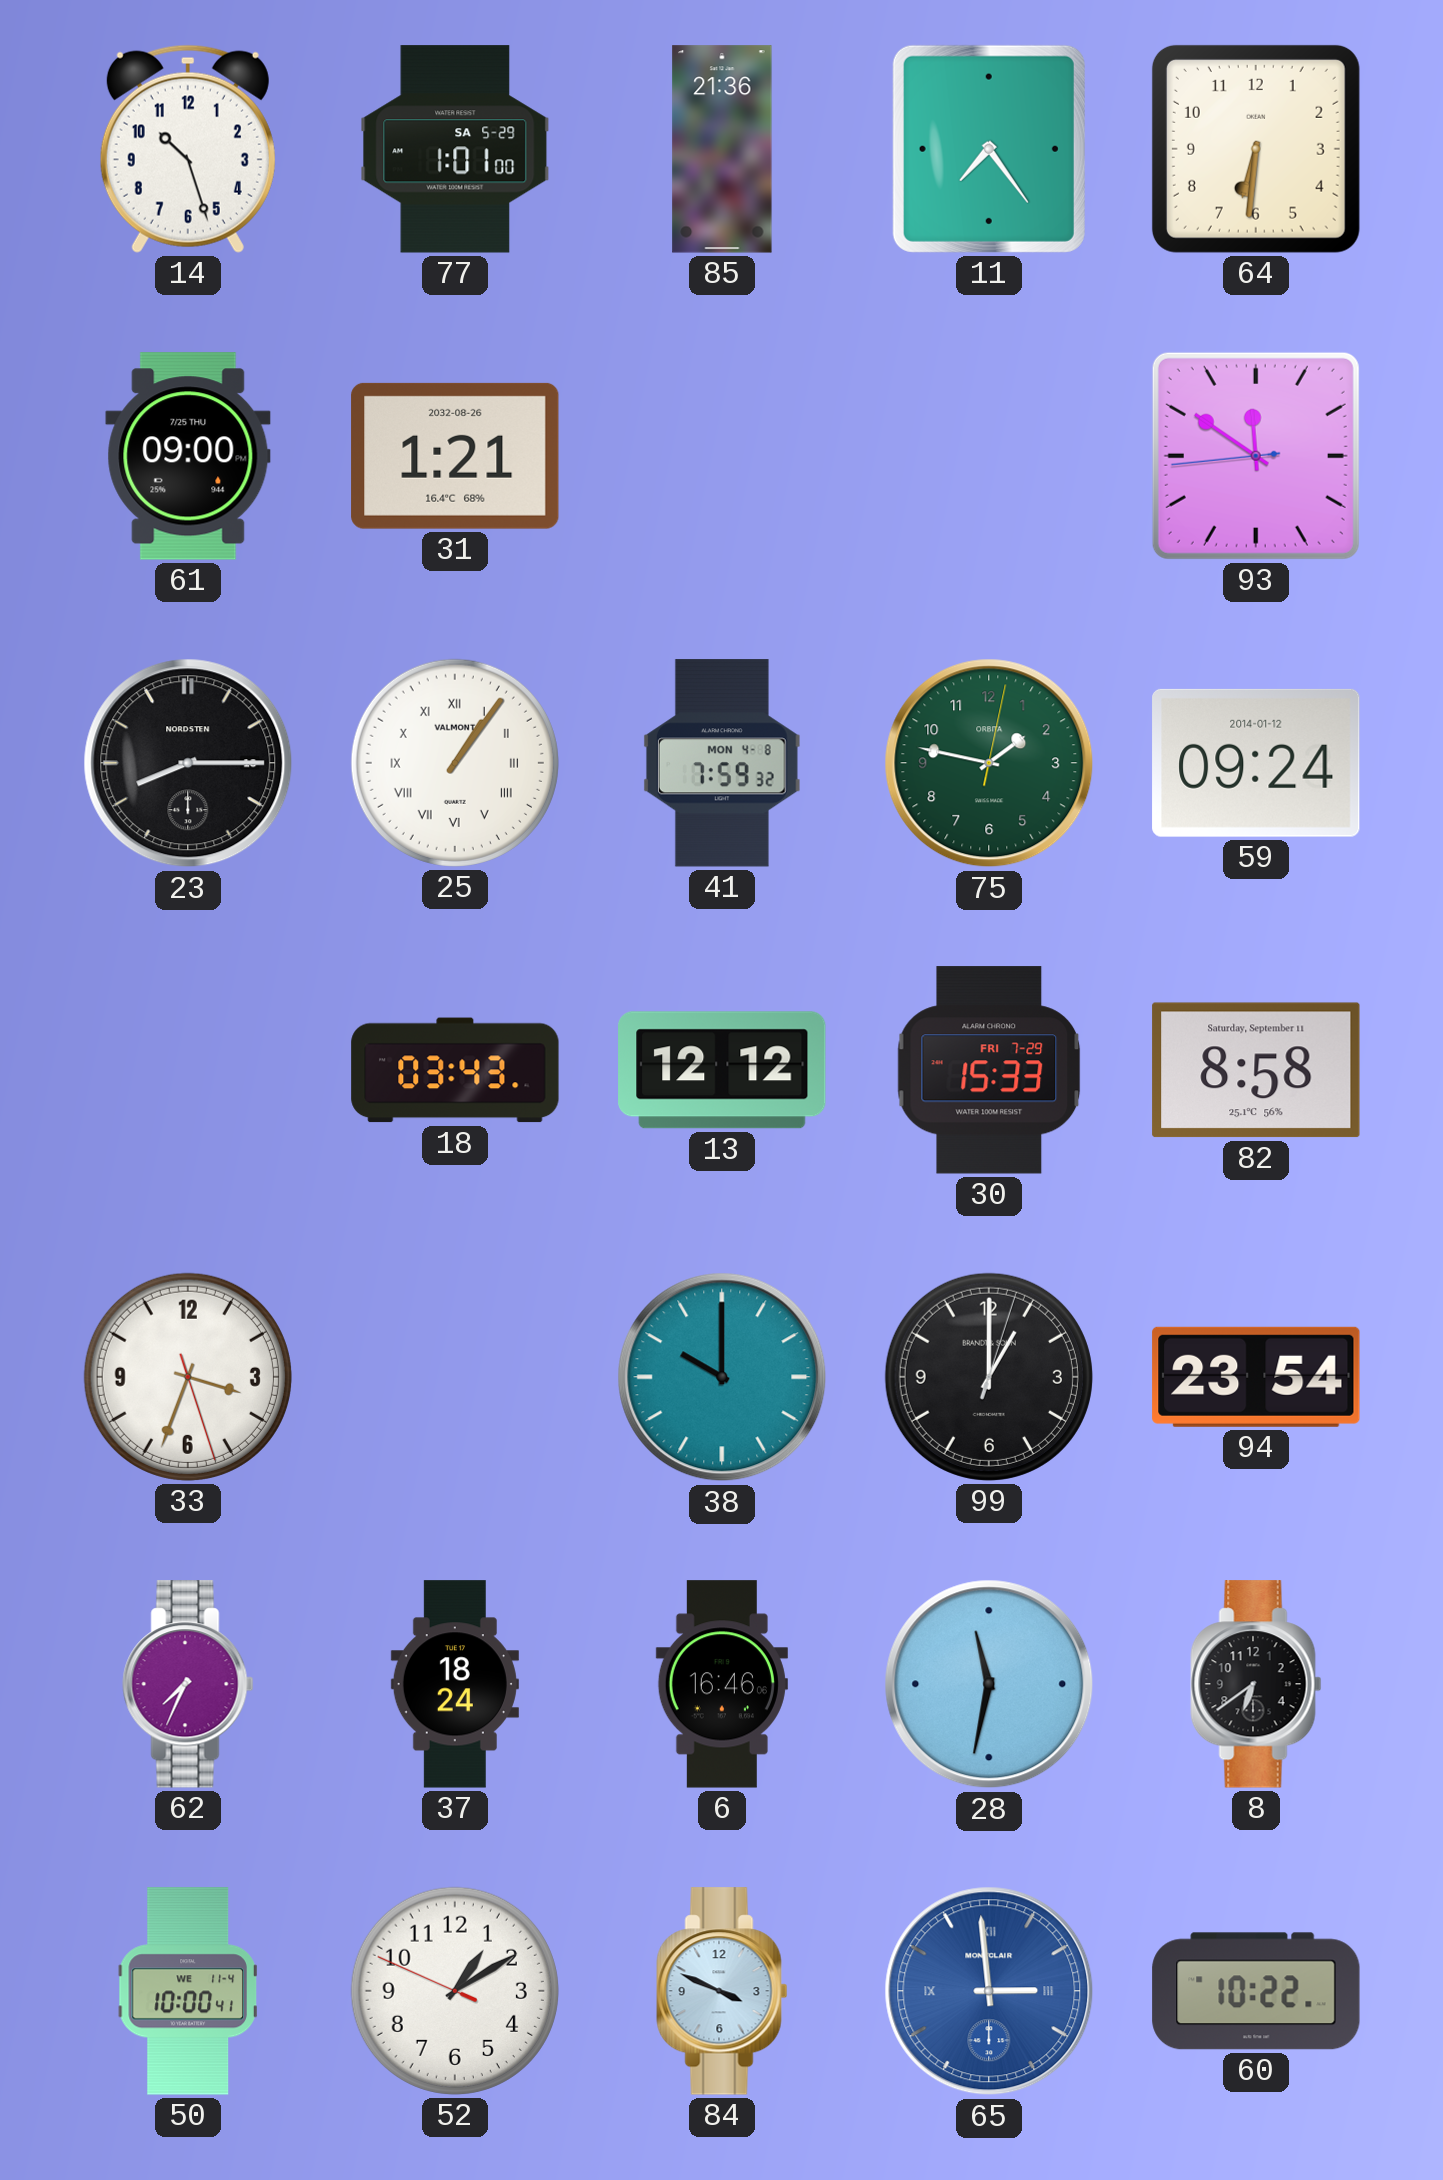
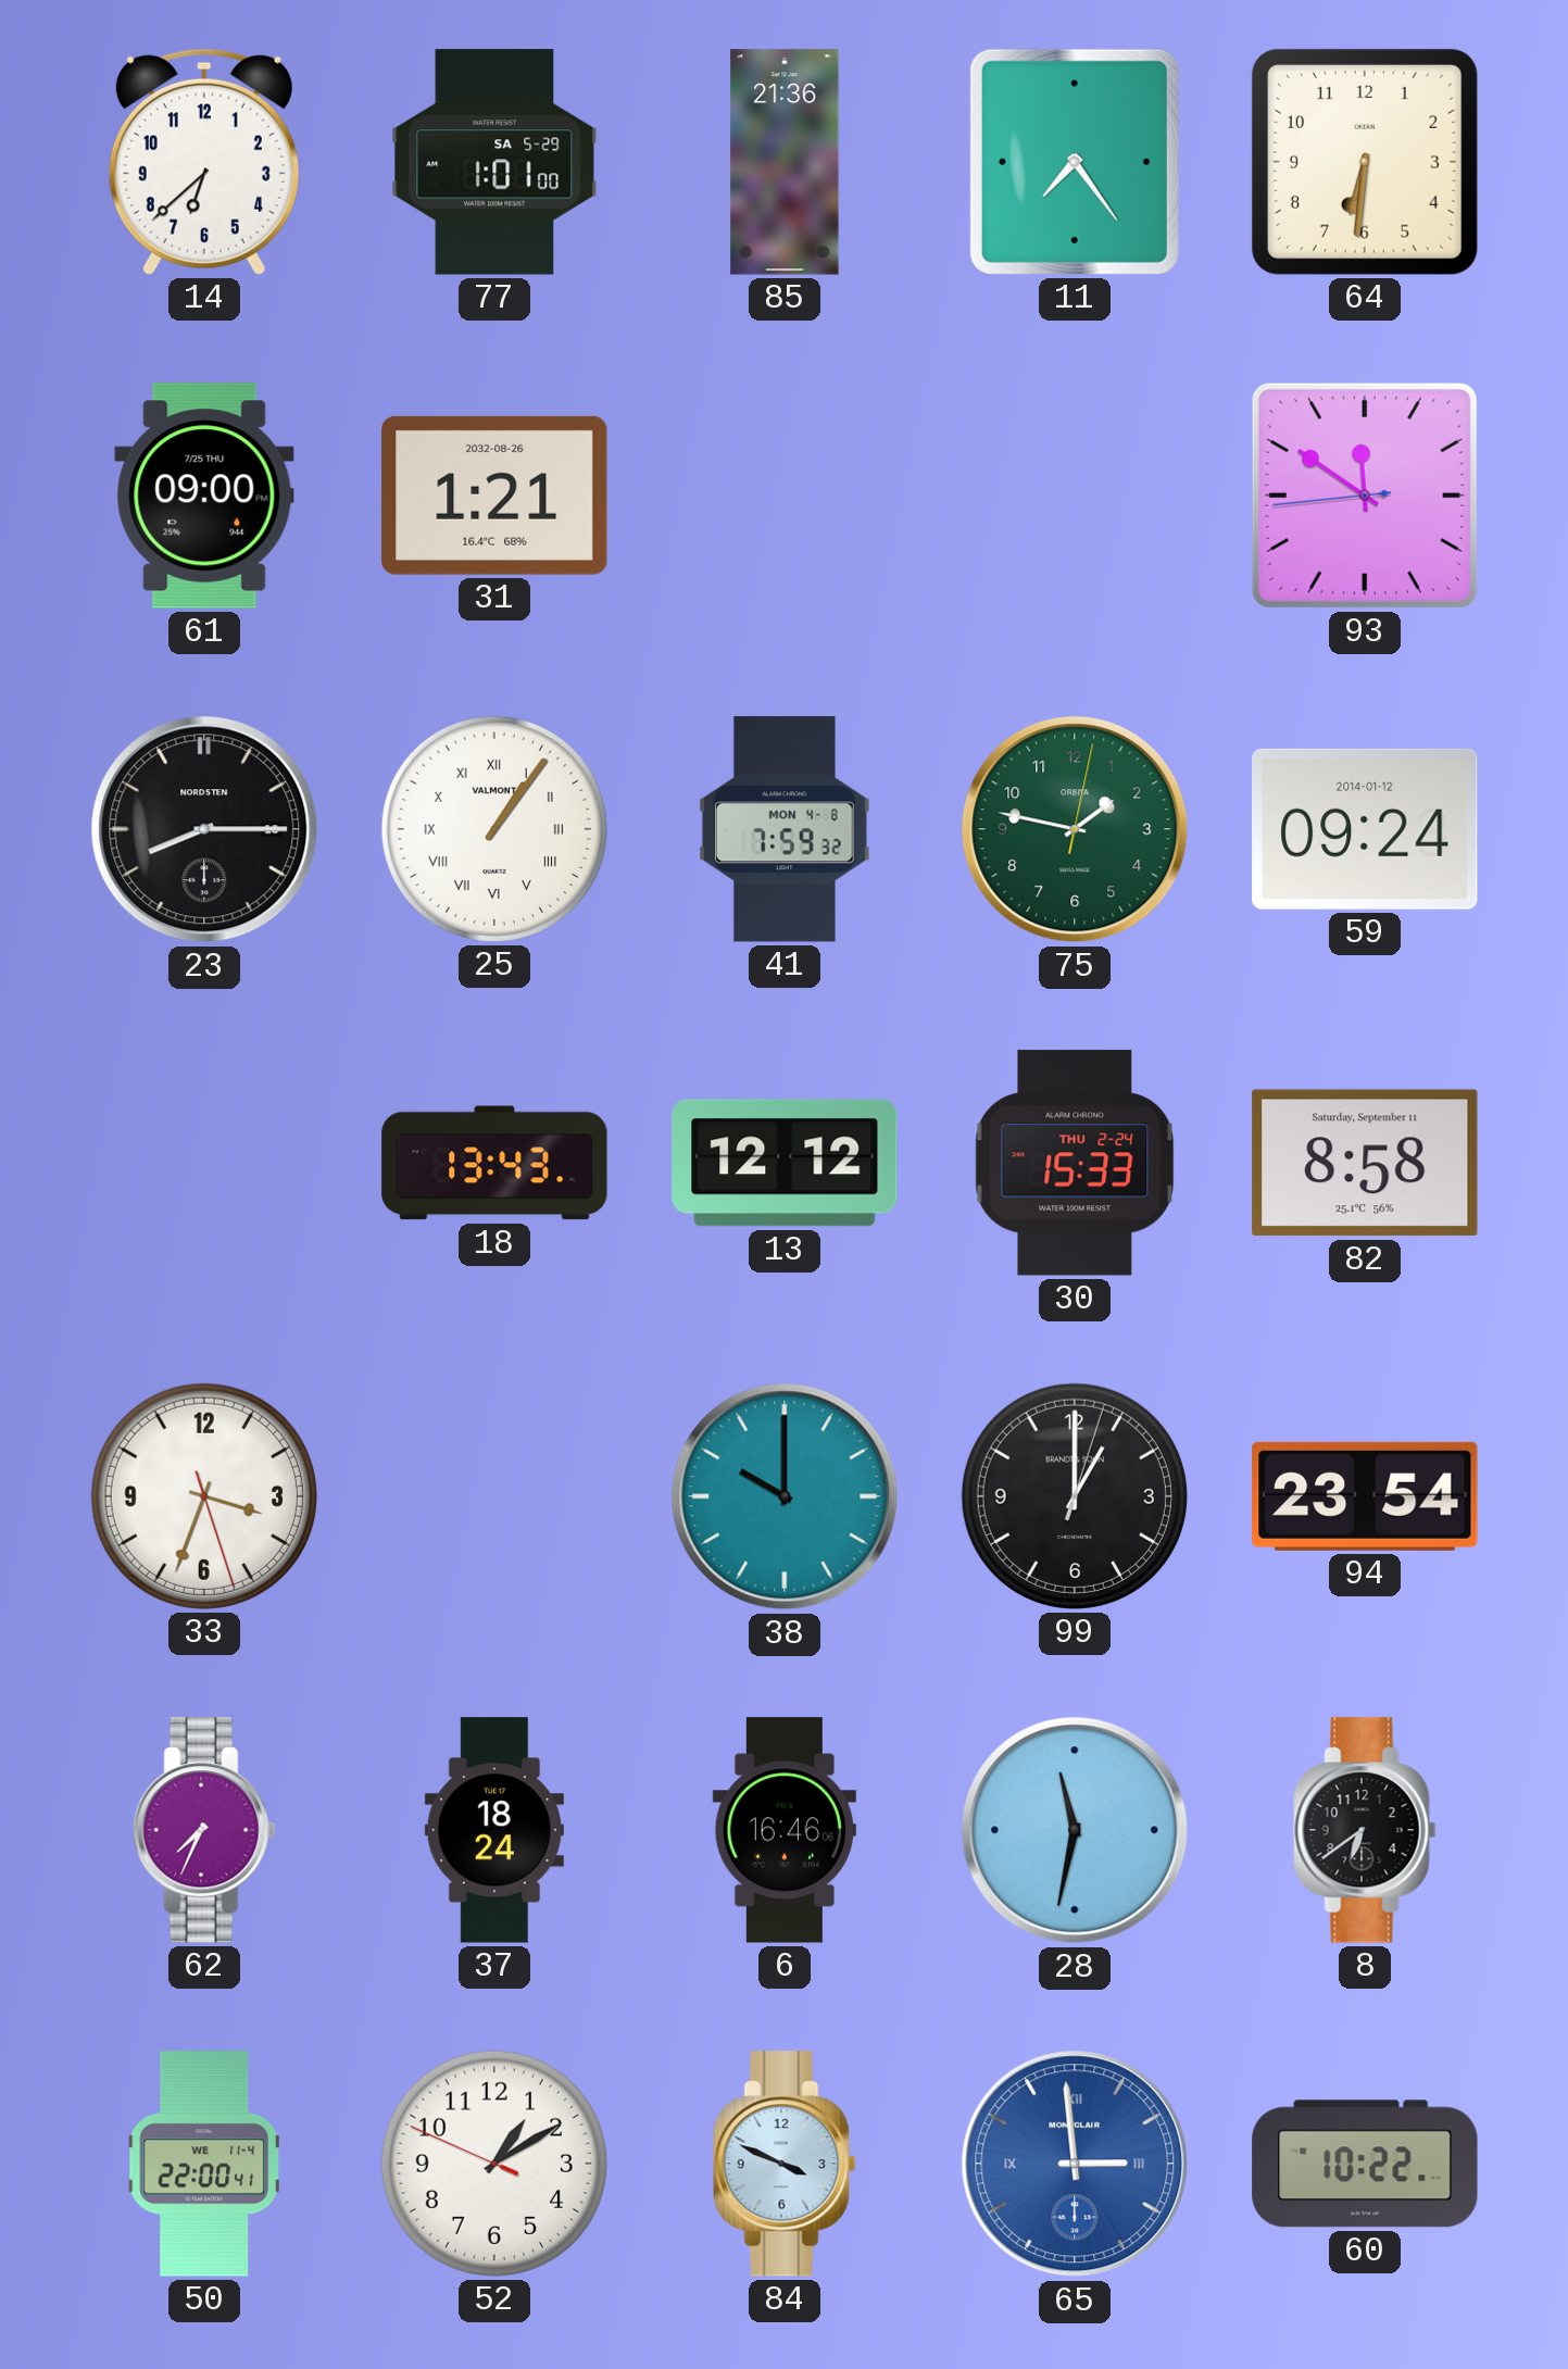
14: 10:27 -> 6:38 (204, 162)
18: 03:43 -> 13:43 (494, 1163)
30 date: FRI 7-29 -> THU 2-24 (1075, 1163)
50: 10:00 -> 22:00 (204, 2164)
